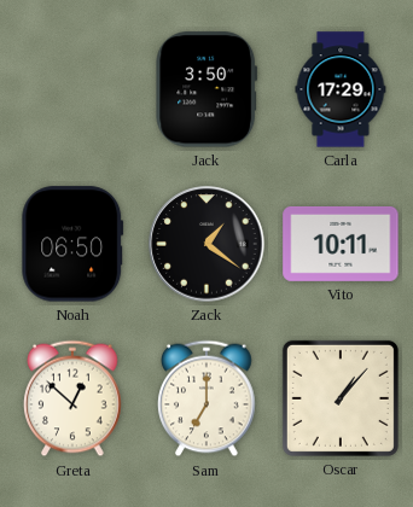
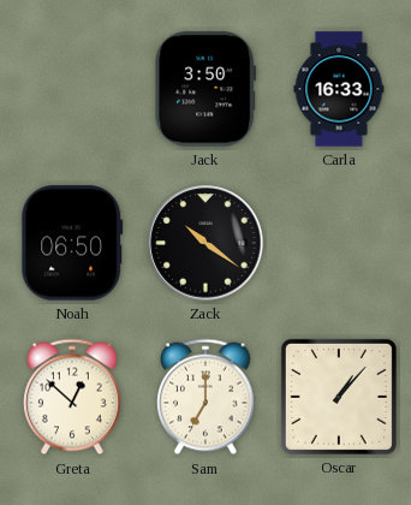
Carla: 17:29 -> 16:33 (339, 89)
Zack: 1:21 -> 10:21 (205, 243)
Vito: 10:11 -> none (341, 244)
